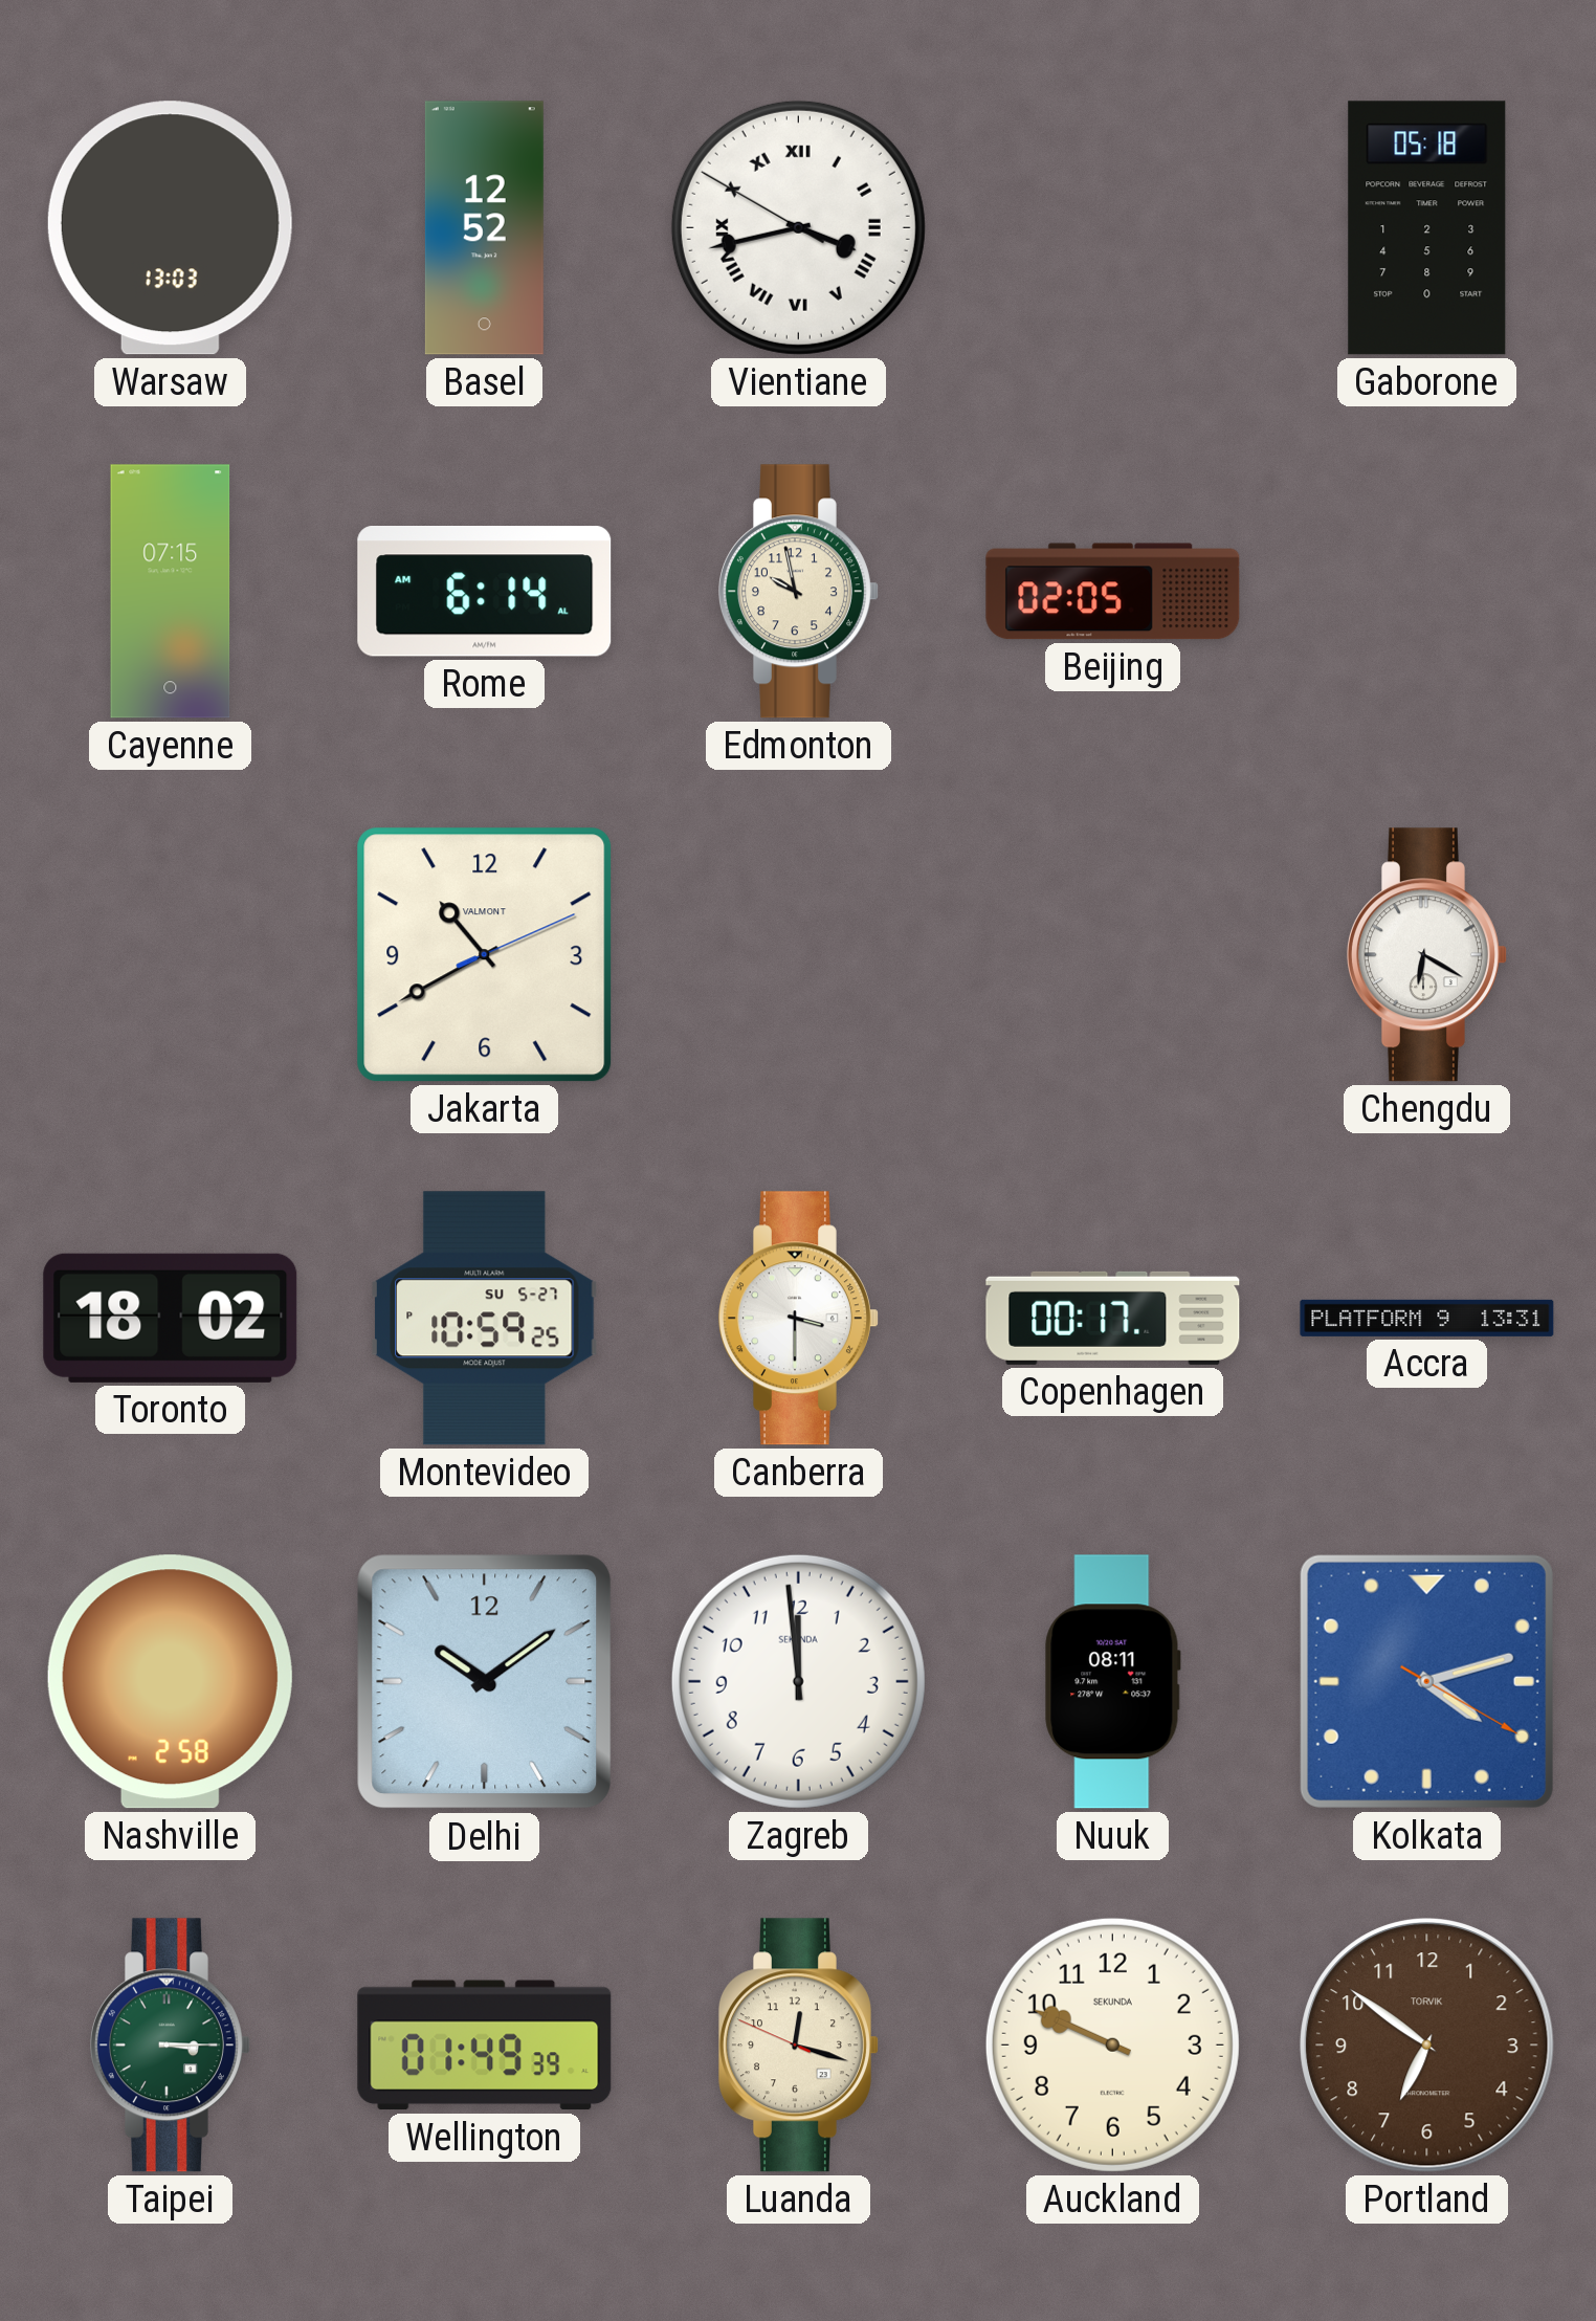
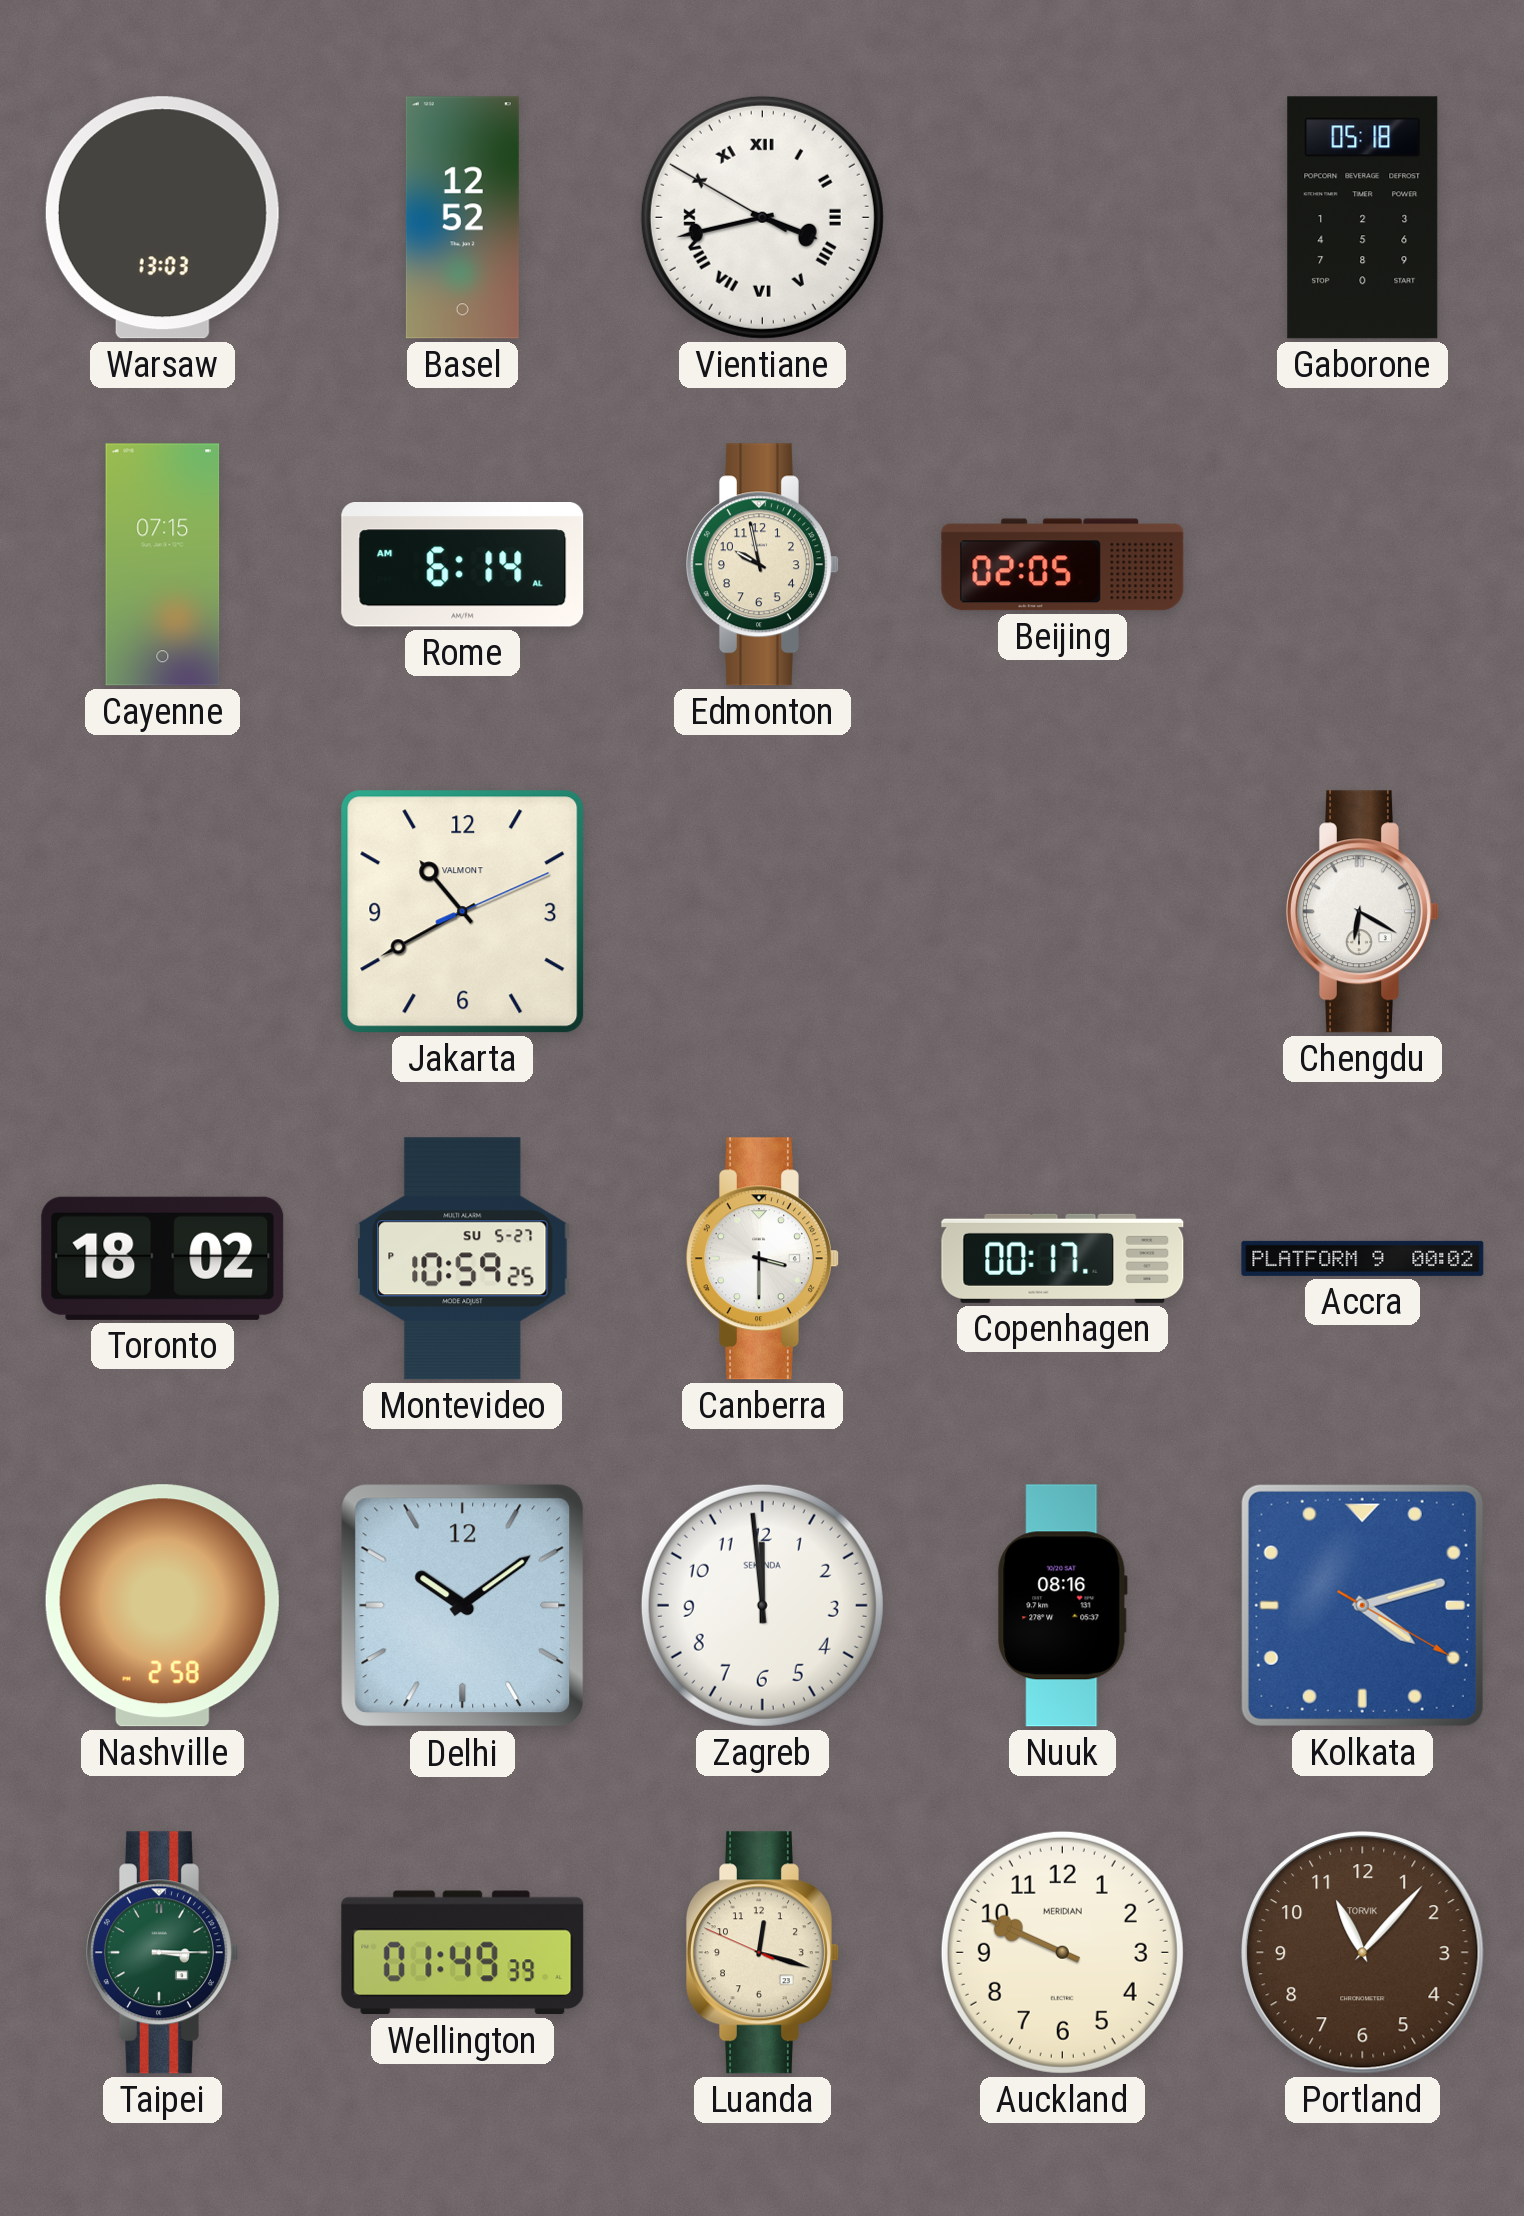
Accra: 13:31 -> 00:02 (1363, 1258)
Nuuk: 08:11 -> 08:16 (1063, 1606)
Auckland brand: SEKUNDA -> MERIDIAN (1062, 1952)
Portland: 6:51 -> 11:07 (1363, 1953)
